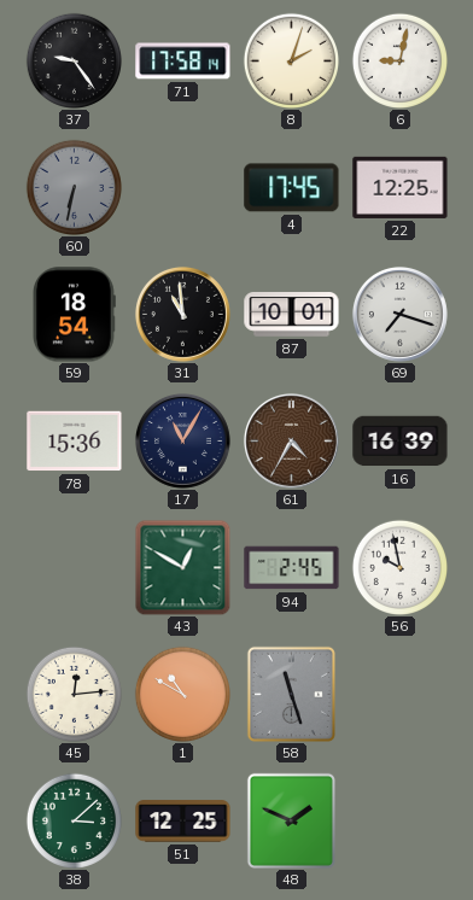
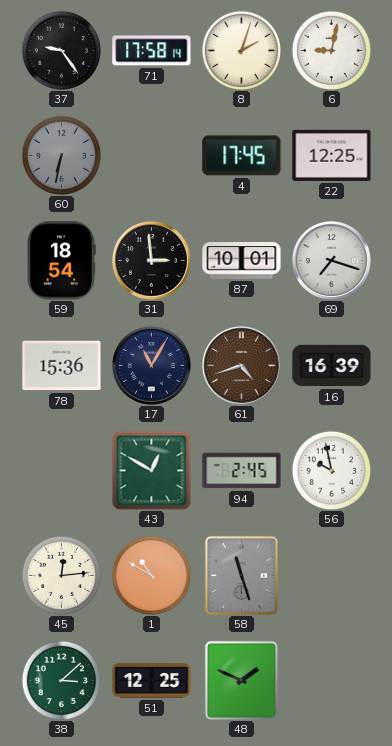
31: 10:59 -> 2:59 (151, 260)
61: 4:35 -> 4:42 (241, 365)
